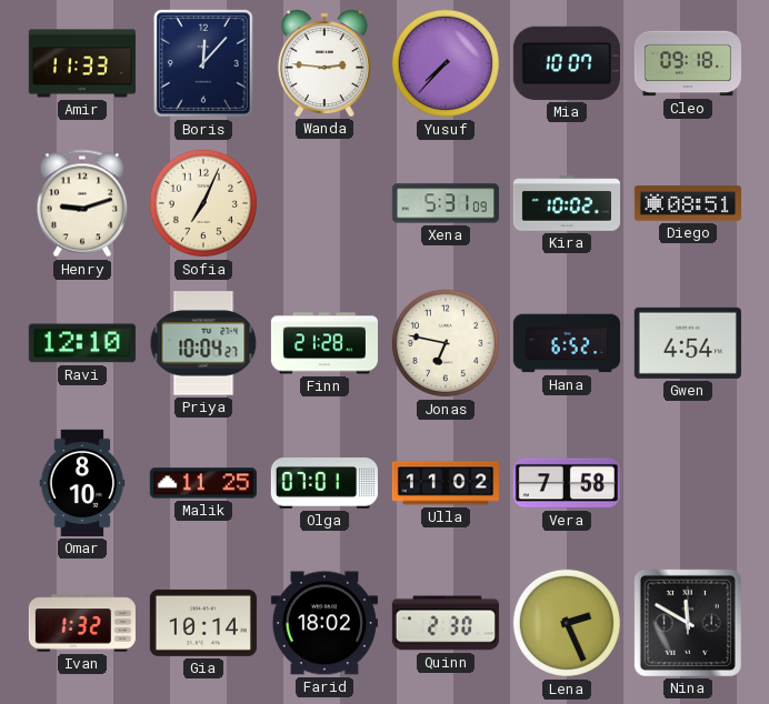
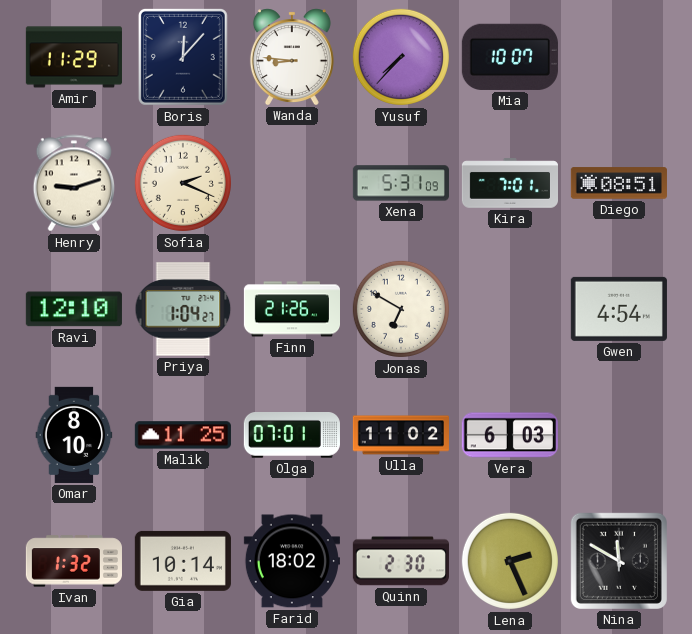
Amir: 11:33 -> 11:29 (74, 57)
Wanda: 2:46 -> 8:46 (292, 57)
Cleo: 09:18 -> none (687, 63)
Sofia: 7:04 -> 2:19 (183, 183)
Kira: 10:02 -> 7:01 (509, 183)
Priya: 10:04 -> 1:04 (183, 309)
Finn: 21:28 -> 21:26 (291, 309)
Jonas: 6:47 -> 6:50 (401, 309)
Hana: 6:52 -> none (566, 343)
Vera: 7:58 -> 6:03 (510, 435)
